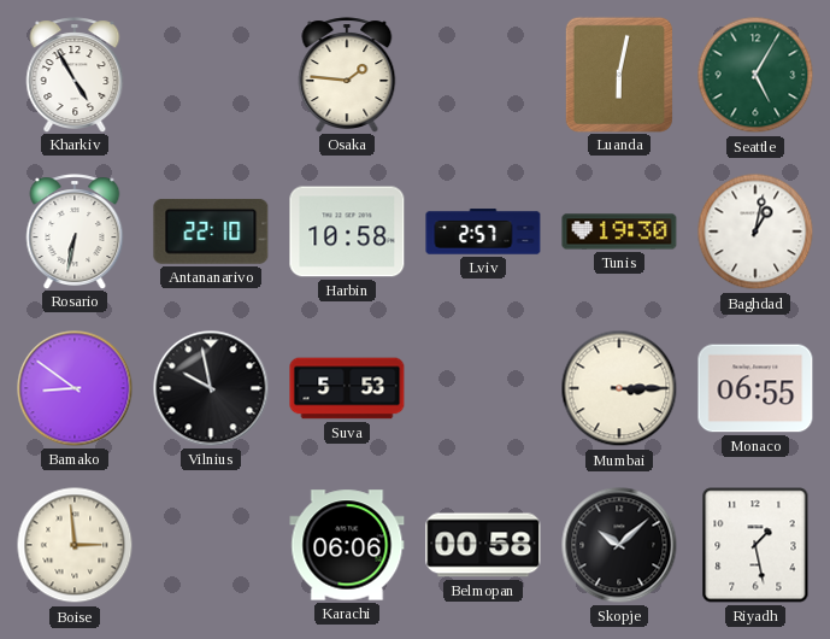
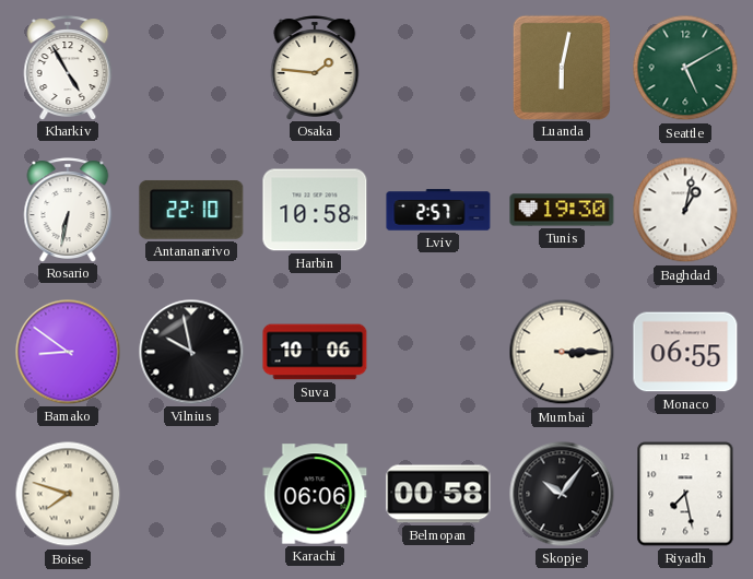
Seattle: 5:05 -> 5:10 (685, 68)
Suva: 5:53 -> 10:06 (315, 352)
Boise: 2:59 -> 7:48 (68, 494)
Skopje: 10:08 -> 10:06 (562, 494)
Riyadh: 1:28 -> 7:28 (685, 494)
